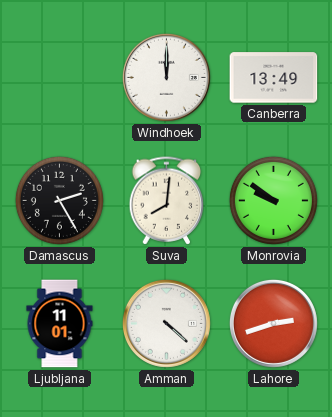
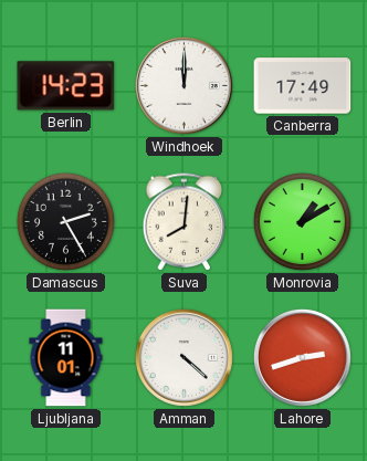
Berlin: none -> 14:23 (66, 86)
Canberra: 13:49 -> 17:49 (303, 86)
Monrovia: 9:51 -> 1:10 (302, 221)
